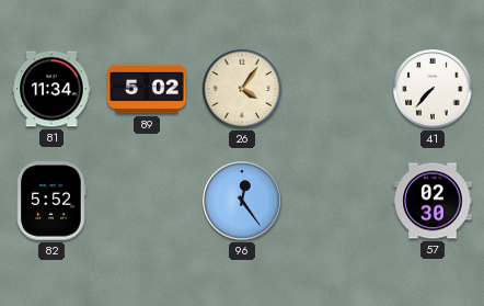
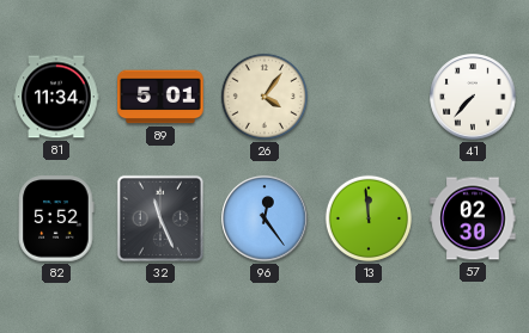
89: 5:02 -> 5:01 (160, 97)
32: none -> 11:26 (160, 218)
13: none -> 11:59 (369, 218)
